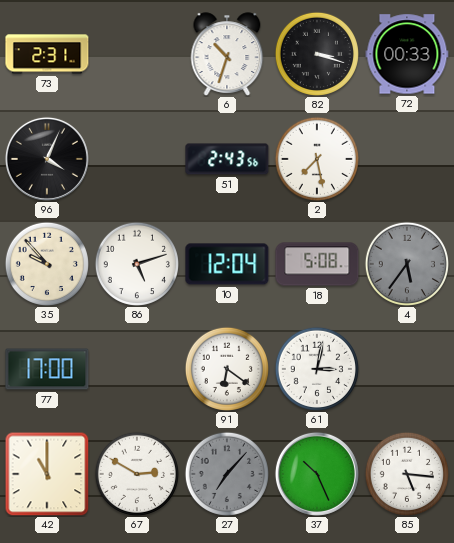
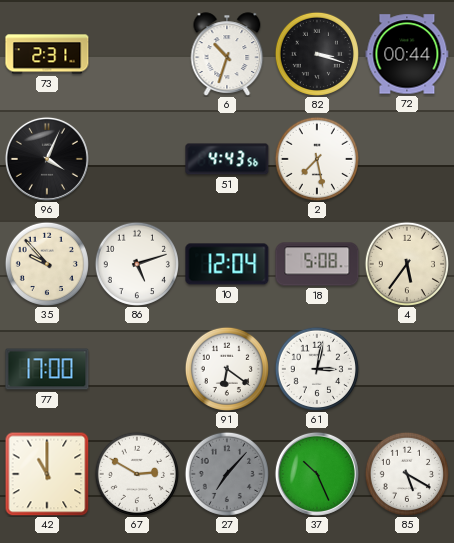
72: 00:33 -> 00:44 (407, 54)
51: 2:43 -> 4:43 (227, 159)
4 dial: grey -> cream (406, 263)
85: 5:16 -> 5:20 (406, 473)
